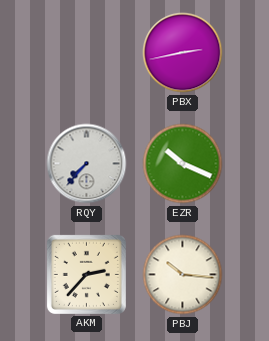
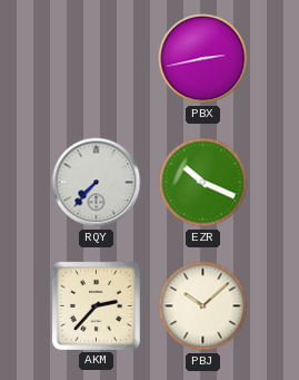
PBJ: 10:16 -> 10:08 (203, 306)
